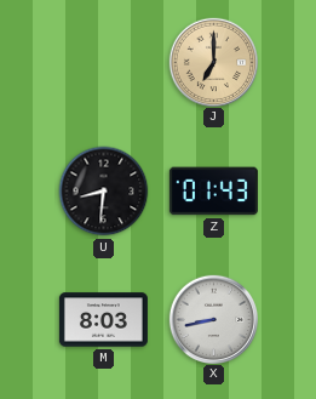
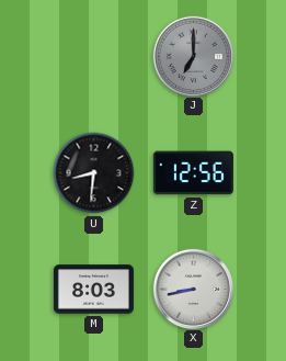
J dial: champagne -> grey (193, 56)
Z: 01:43 -> 12:56 (193, 173)
